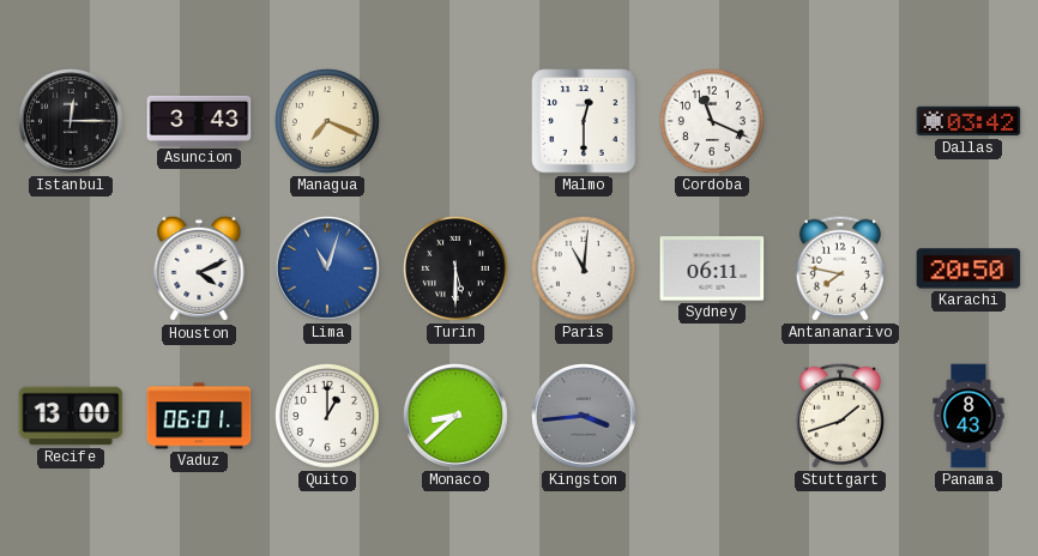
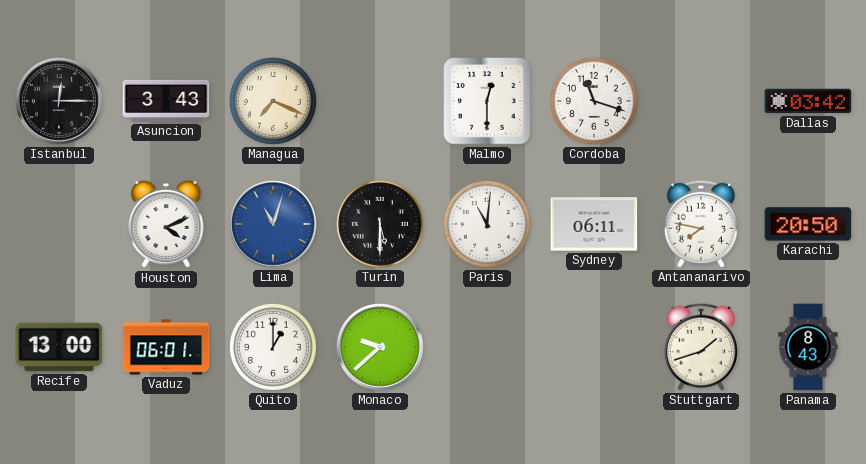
Cordoba: 11:19 -> 11:18 (594, 101)
Monaco: 8:38 -> 9:38 (381, 348)
Kingston: 3:44 -> none (585, 417)
